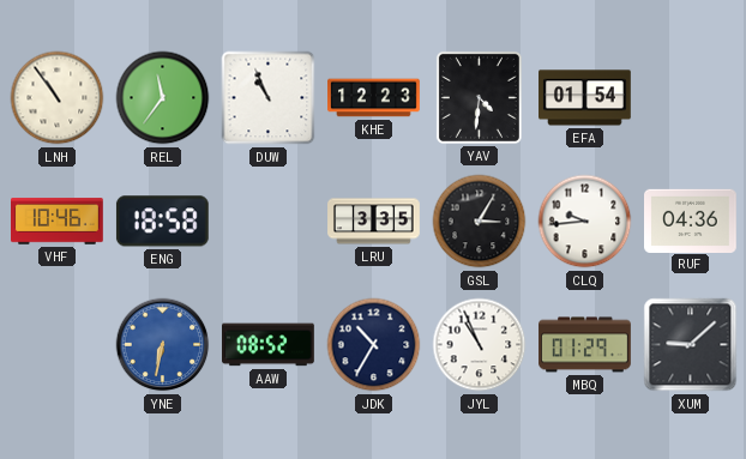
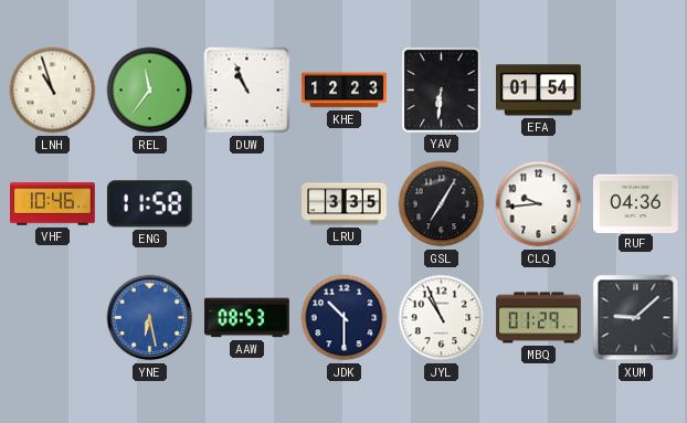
LNH: 10:54 -> 10:57 (53, 91)
YAV: 4:31 -> 6:31 (441, 89)
ENG: 18:58 -> 11:58 (149, 204)
GSL: 3:05 -> 7:05 (442, 204)
YNE: 6:32 -> 6:28 (150, 318)
AAW: 08:52 -> 08:53 (247, 318)
JDK: 10:35 -> 10:30 (345, 318)
